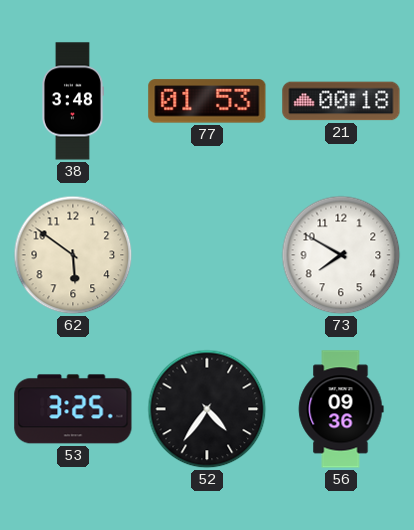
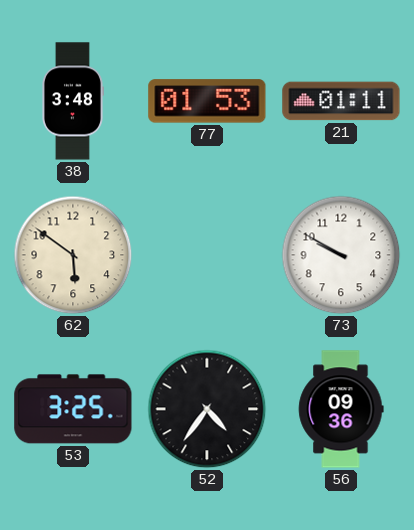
21: 00:18 -> 01:11 (341, 101)
73: 7:50 -> 9:50 (341, 255)
